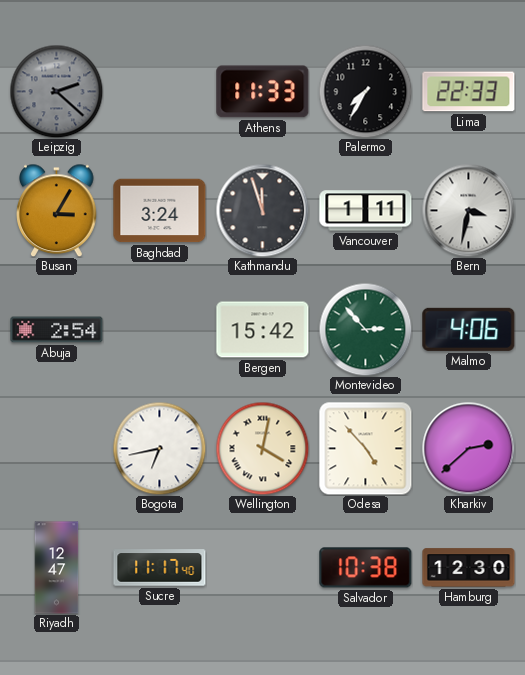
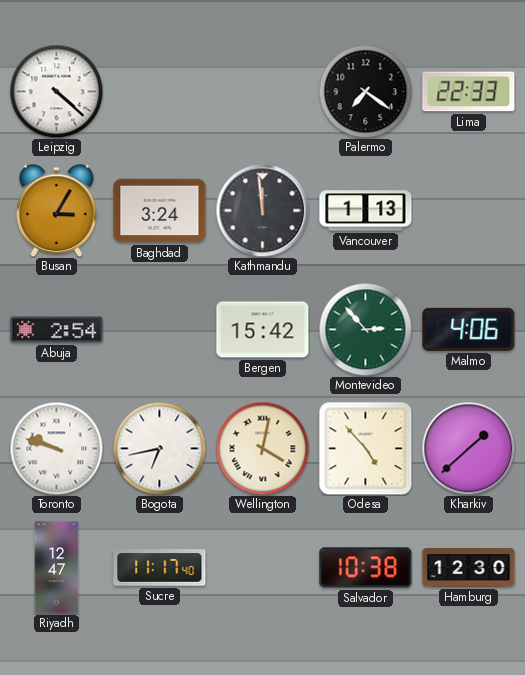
Leipzig: 2:22 -> 4:22 (56, 91)
Leipzig dial: grey -> white (56, 91)
Athens: 11:33 -> none (263, 92)
Palermo: 7:35 -> 7:21 (365, 91)
Kathmandu: 11:57 -> 11:59 (262, 210)
Vancouver: 1:11 -> 1:13 (366, 211)
Bern: 3:32 -> none (468, 210)
Toronto: none -> 9:48 (56, 448)
Kharkiv: 2:38 -> 1:38 (468, 448)
